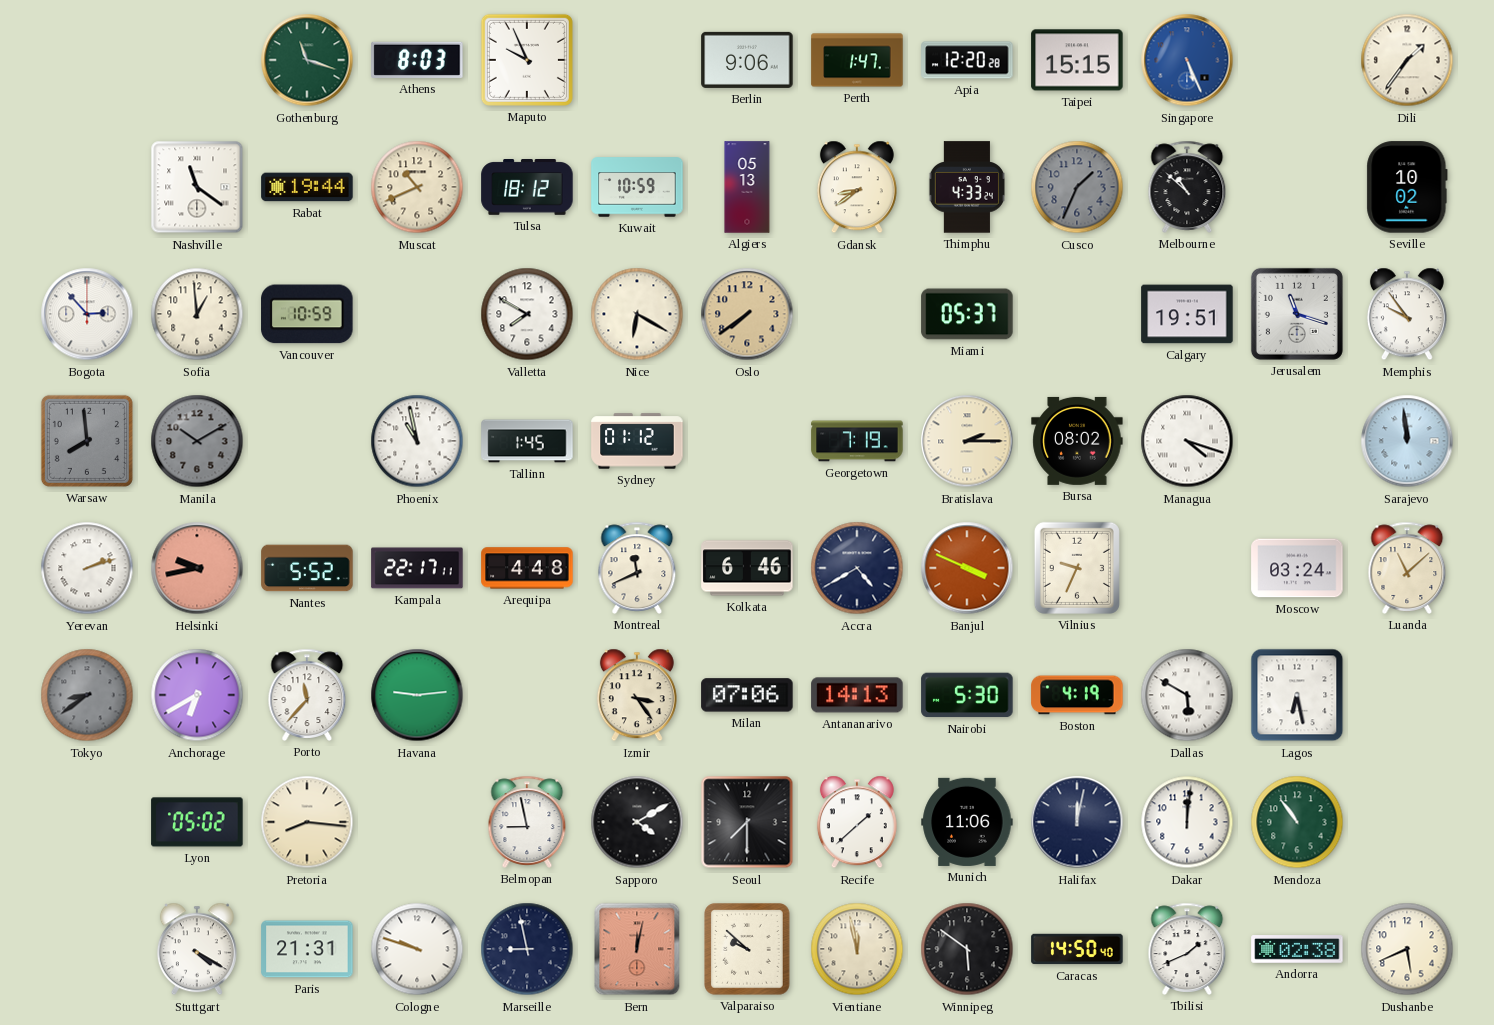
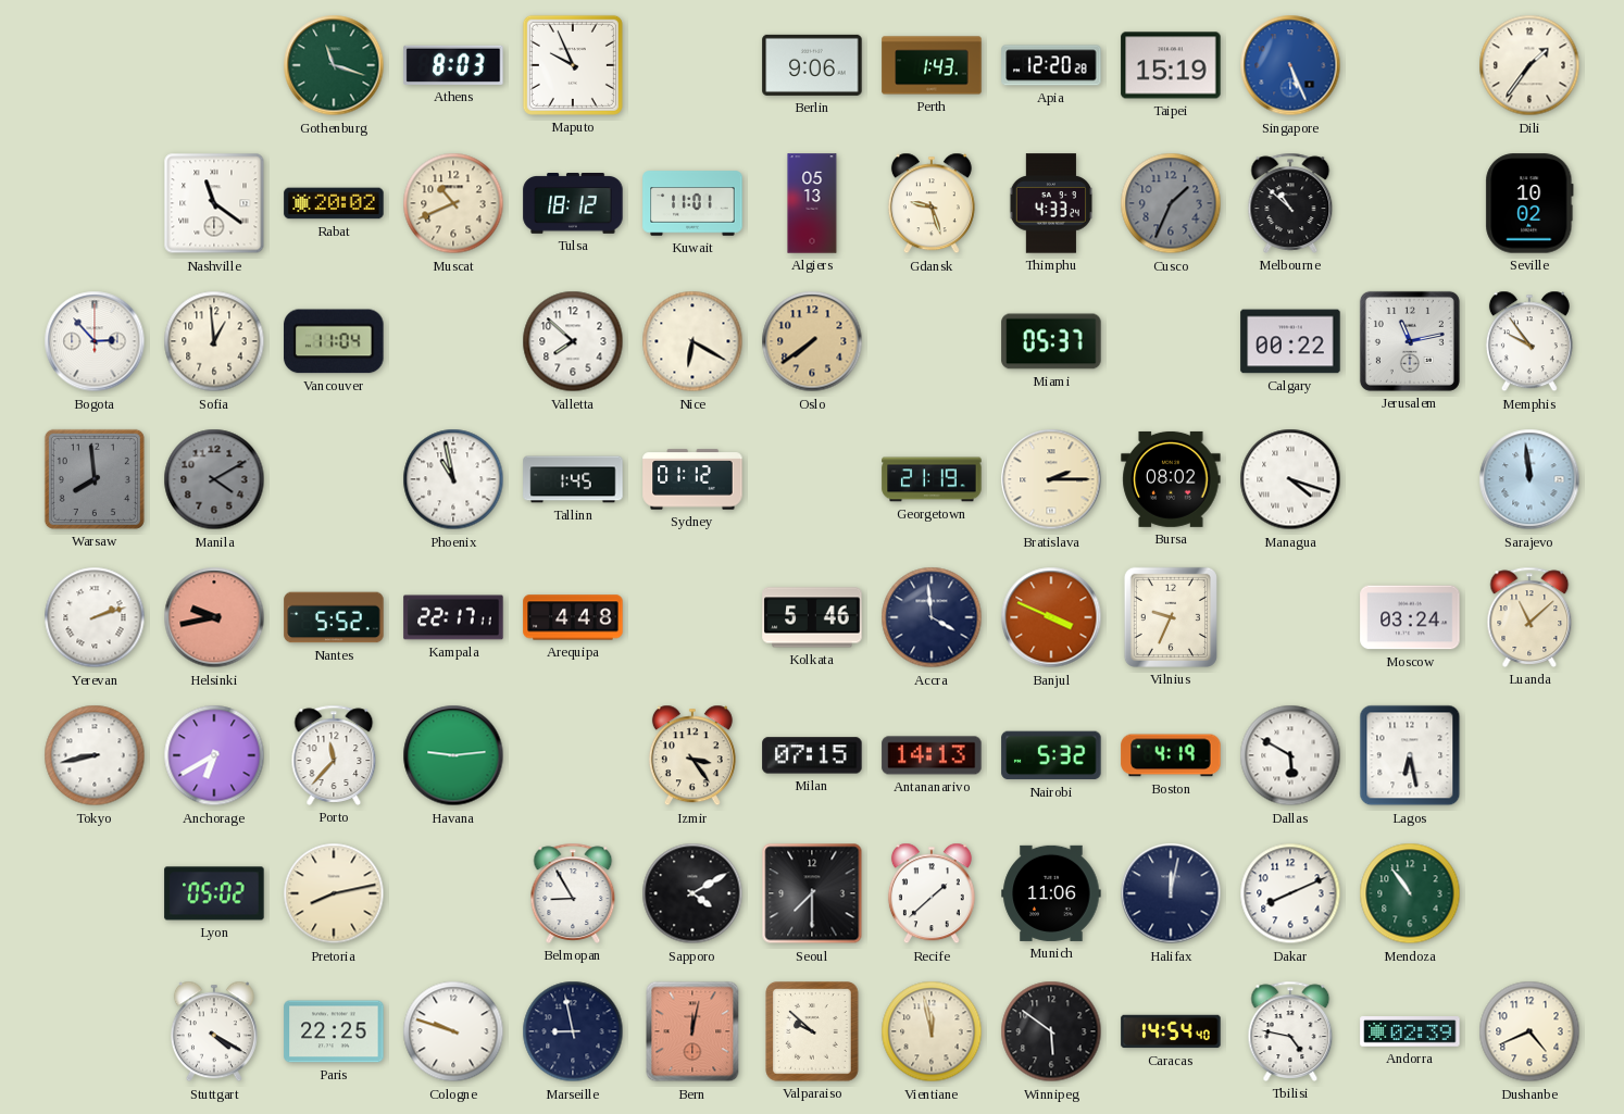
Perth: 1:47 -> 1:43 (932, 65)
Taipei: 15:15 -> 15:19 (1171, 65)
Rabat: 19:44 -> 20:02 (334, 203)
Kuwait: 10:59 -> 11:01 (692, 203)
Gdansk: 8:39 -> 9:27 (932, 203)
Vancouver: 10:59 -> 11:04 (334, 341)
Valletta: 7:50 -> 7:52 (573, 341)
Calgary: 19:51 -> 00:22 (1290, 341)
Jerusalem: 11:18 -> 11:13 (1410, 341)
Manila: 10:10 -> 4:10 (214, 479)
Georgetown: 7:19 -> 21:19 (932, 479)
Montreal: 11:41 -> none (637, 568)
Kolkata: 6:46 -> 5:46 (812, 617)
Accra: 4:40 -> 3:59 (932, 617)
Tokyo: 8:39 -> 8:43 (95, 755)
Tokyo dial: grey -> white (95, 755)
Milan: 07:06 -> 07:15 (812, 755)
Nairobi: 5:30 -> 5:32 (1051, 755)
Pretoria: 8:16 -> 8:13 (334, 893)
Belmopan: 8:58 -> 8:55 (573, 893)
Dakar: 12:01 -> 8:11 (1290, 893)
Paris: 21:31 -> 22:25 (334, 1031)
Caracas: 14:50 -> 14:54 (1171, 1031)
Tbilisi: 1:41 -> 4:47 (1290, 1031)
Andorra: 02:38 -> 02:39 (1410, 1031)
Dushanbe: 5:41 -> 4:41 (1529, 1031)
